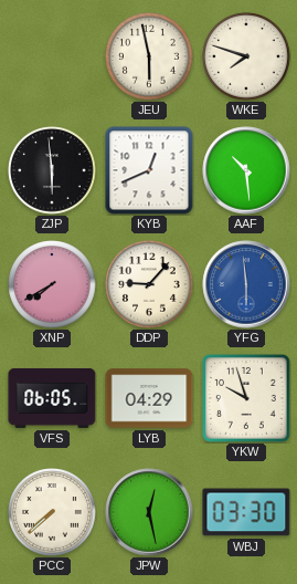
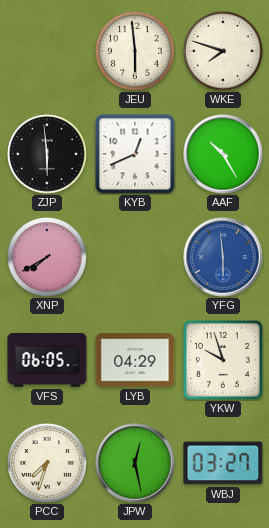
JEU: 5:58 -> 5:59 (135, 51)
AAF: 10:29 -> 10:25 (223, 154)
DDP: 9:07 -> none (149, 284)
PCC: 7:38 -> 7:33 (47, 463)
WBJ: 03:30 -> 03:27 (223, 463)
